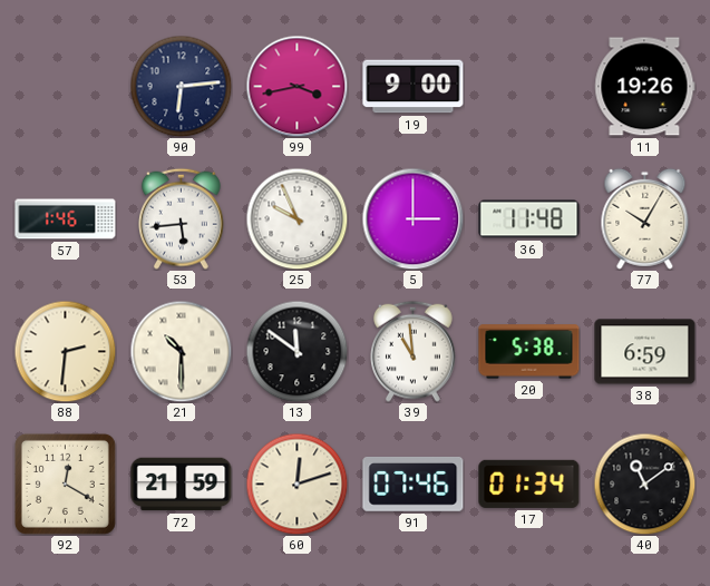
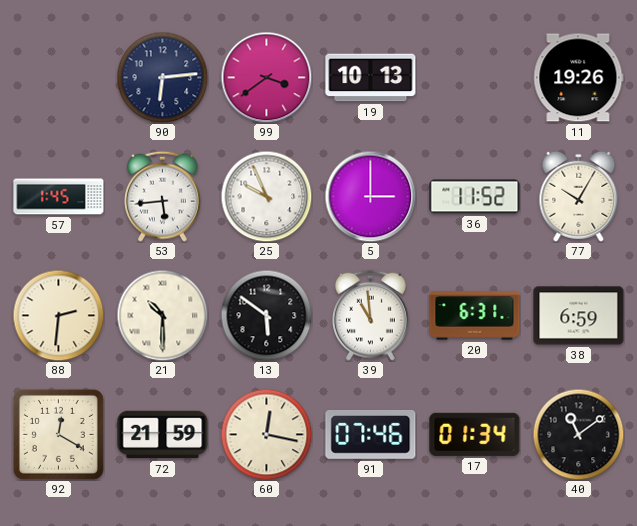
99: 3:43 -> 3:39 (266, 77)
19: 9:00 -> 10:13 (371, 78)
57: 1:46 -> 1:45 (59, 197)
36: 11:48 -> 11:52 (475, 197)
13: 11:51 -> 5:51 (266, 315)
20: 5:38 -> 6:31 (475, 316)
60: 12:12 -> 12:17 (266, 434)
